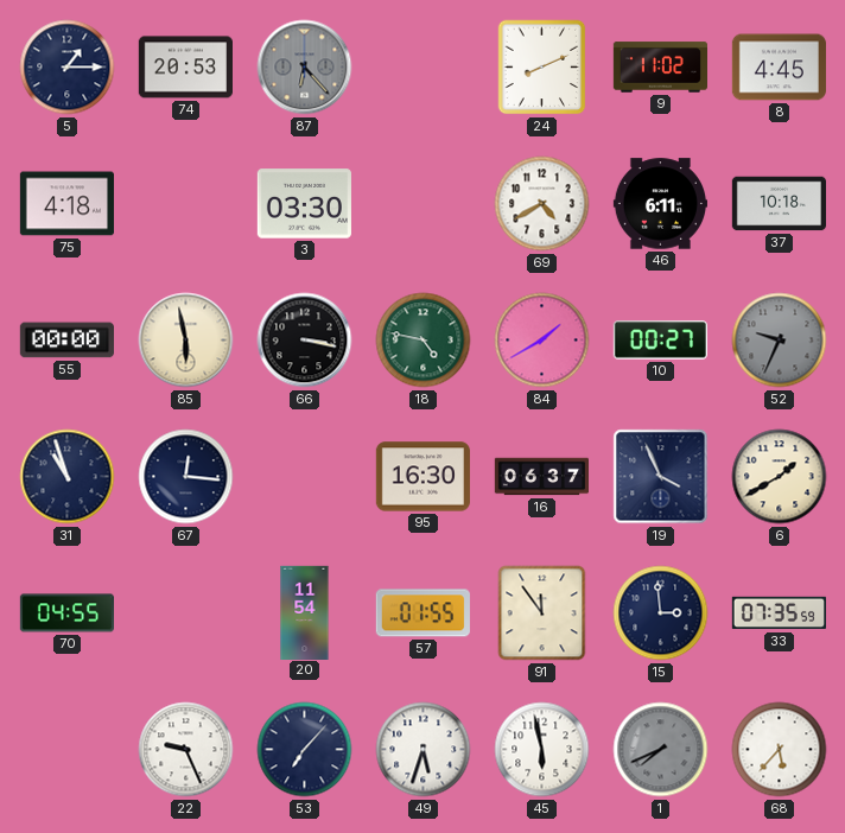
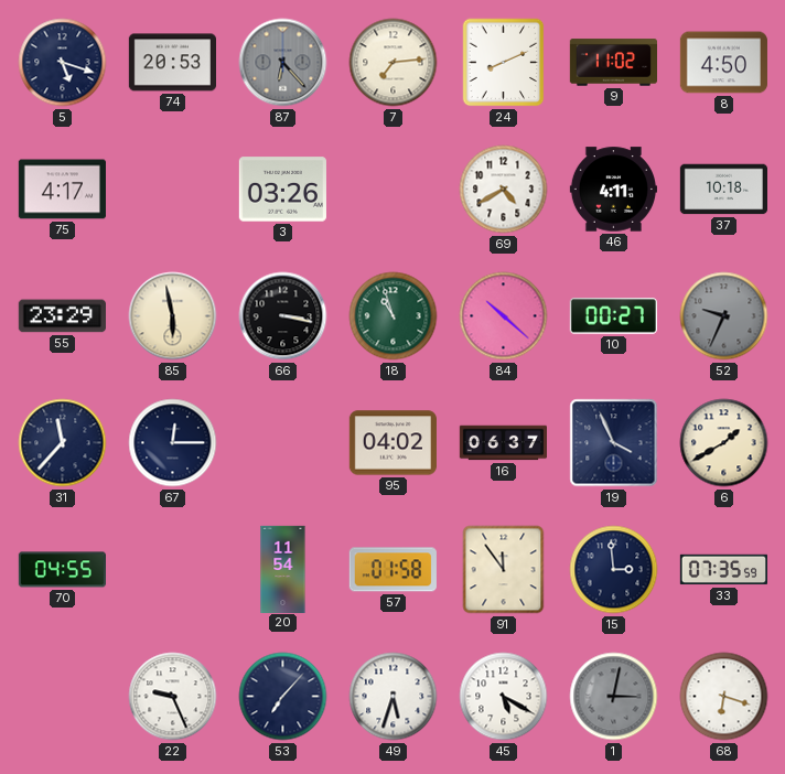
5: 1:15 -> 5:18 (63, 63)
7: none -> 7:14 (394, 63)
8: 4:45 -> 4:50 (723, 63)
75: 4:18 -> 4:17 (62, 190)
3: 03:30 -> 03:26 (282, 190)
46: 6:11 -> 4:11 (613, 190)
55: 00:00 -> 23:29 (62, 316)
18: 4:47 -> 10:57 (394, 316)
84: 1:40 -> 10:22 (504, 316)
31: 10:57 -> 11:37 (63, 443)
67: 12:16 -> 12:15 (173, 443)
95: 16:30 -> 04:02 (392, 443)
57: 01:55 -> 01:58 (392, 570)
45: 5:58 -> 5:20 (504, 697)
1: 7:41 -> 3:02 (614, 697)
68: 5:37 -> 6:18 (724, 697)
